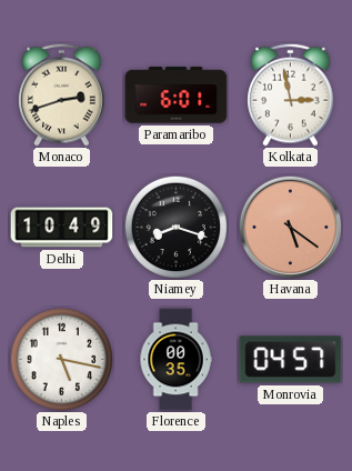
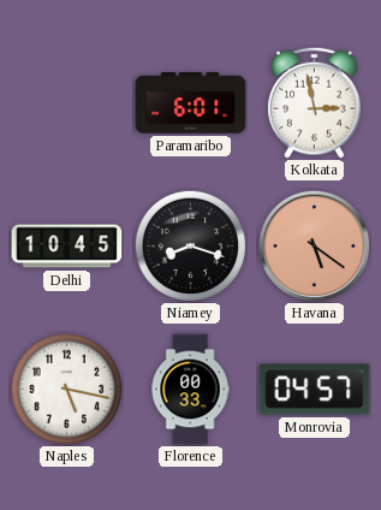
Monaco: 2:42 -> none (62, 94)
Delhi: 10:49 -> 10:45 (67, 247)
Florence: 00:35 -> 00:33 (190, 390)
